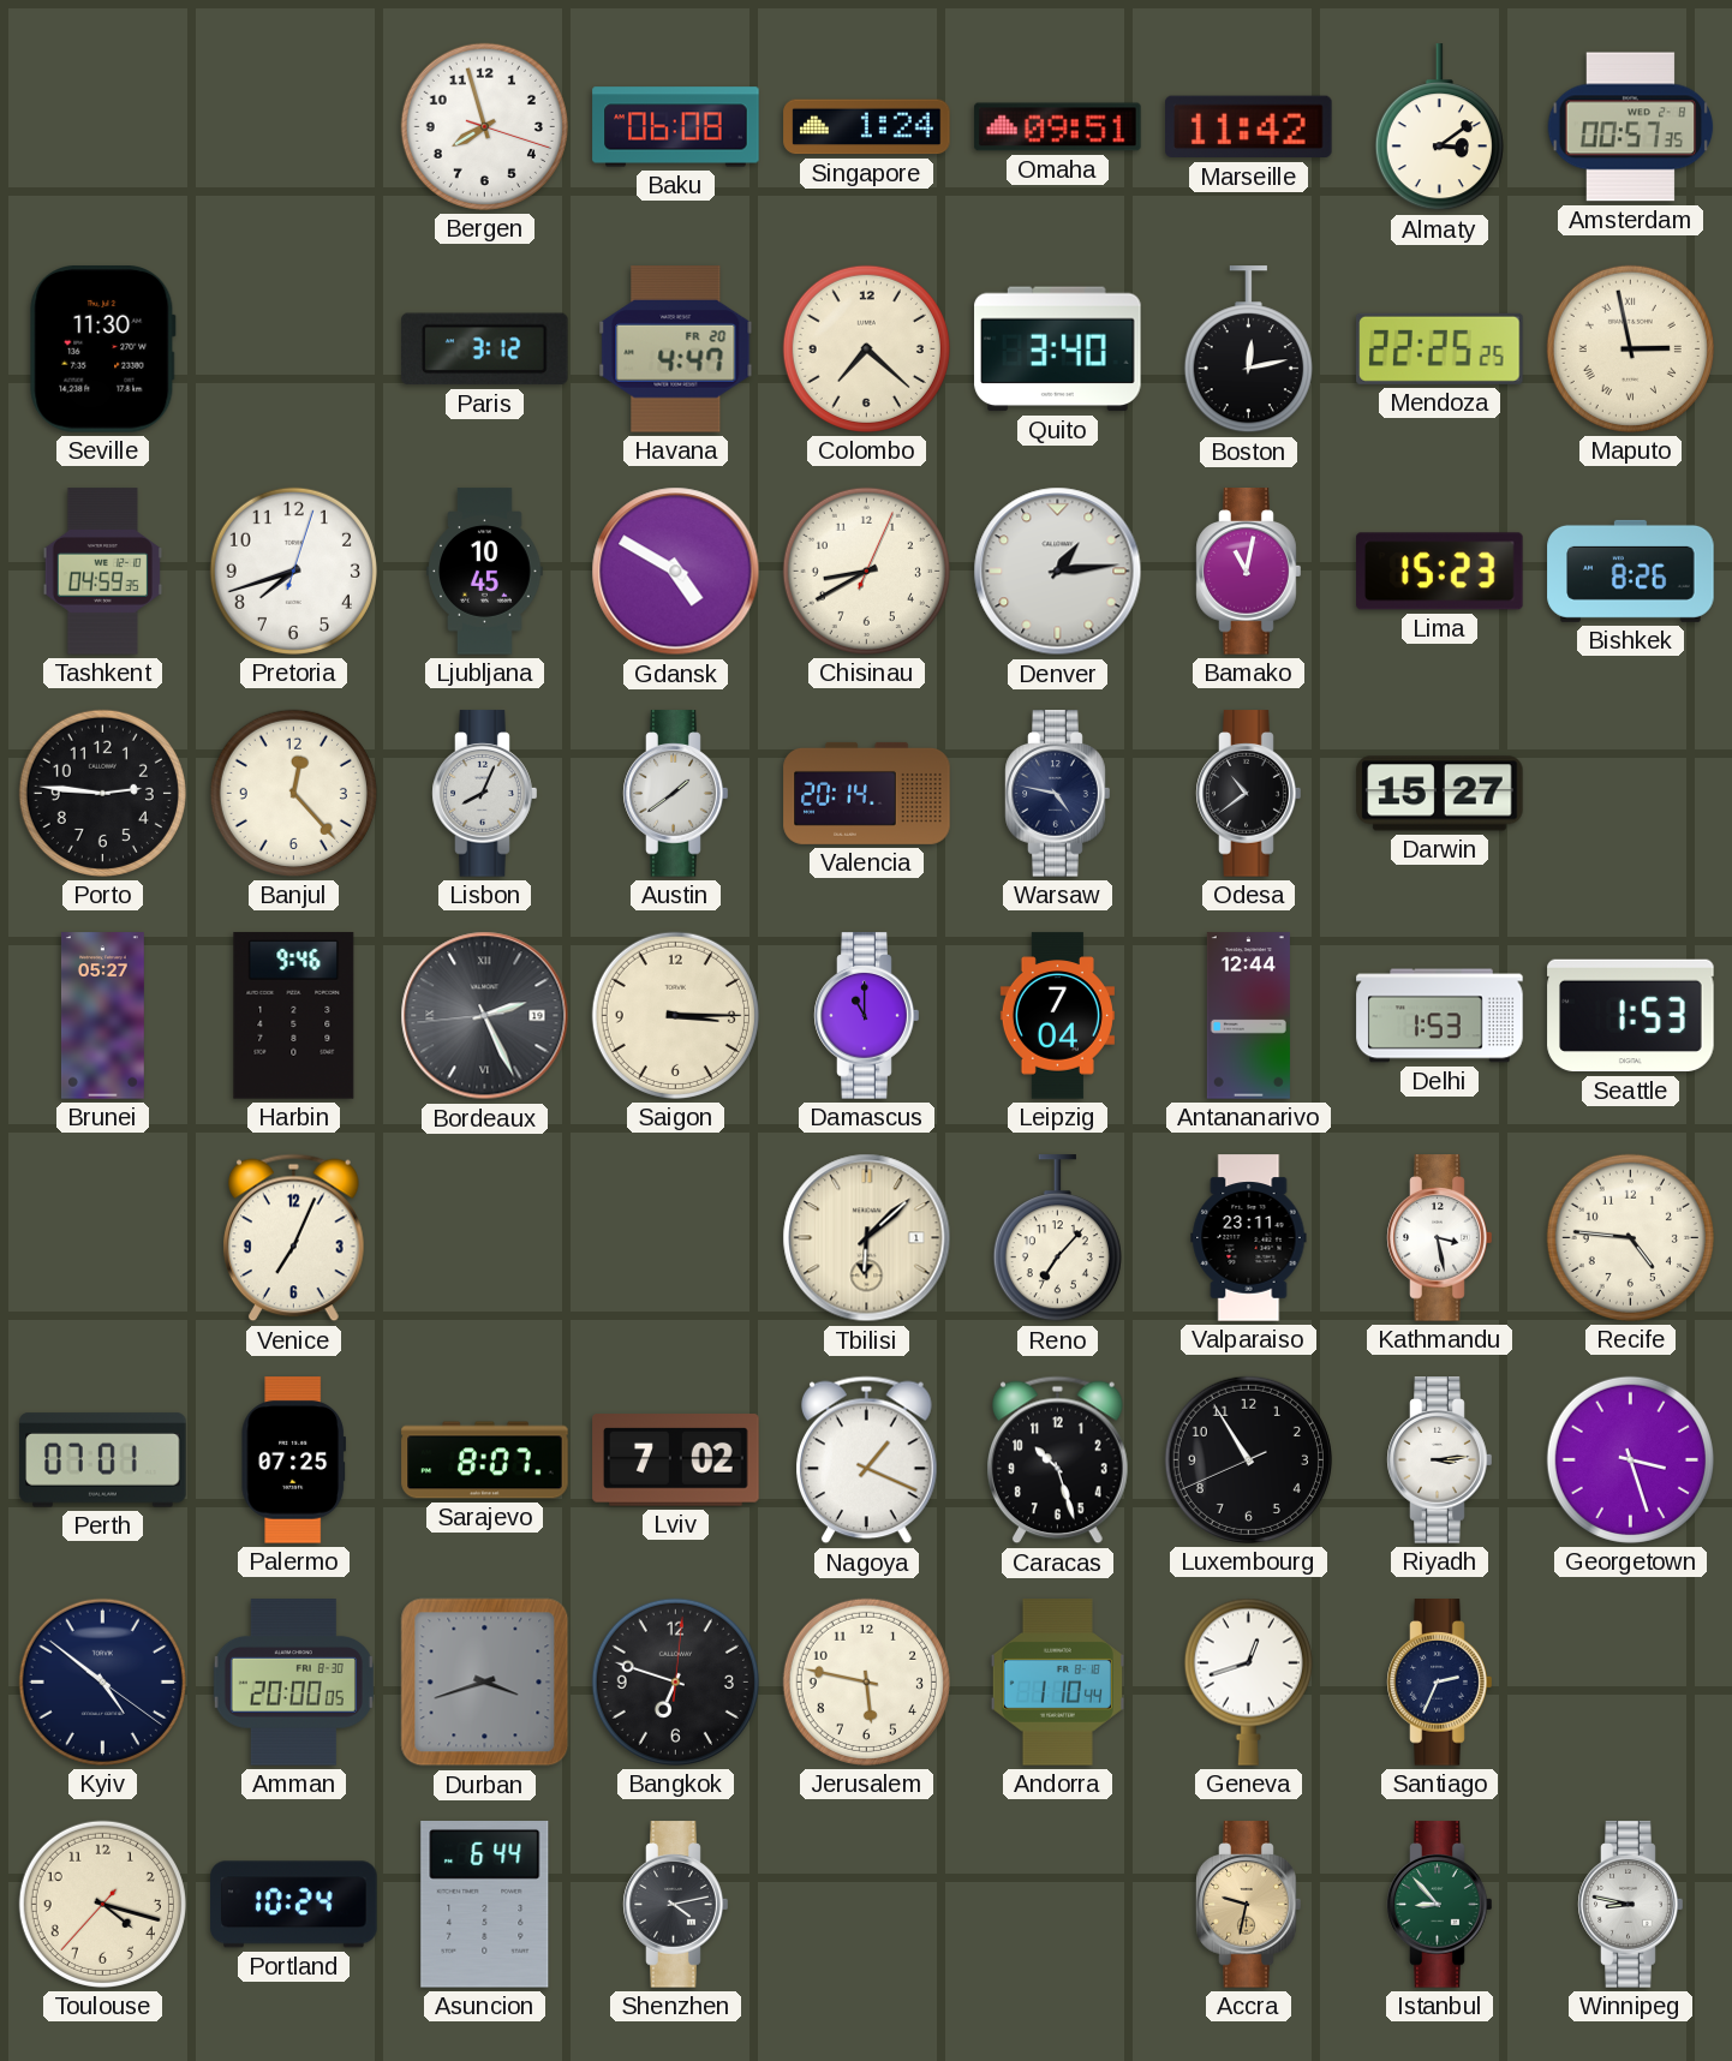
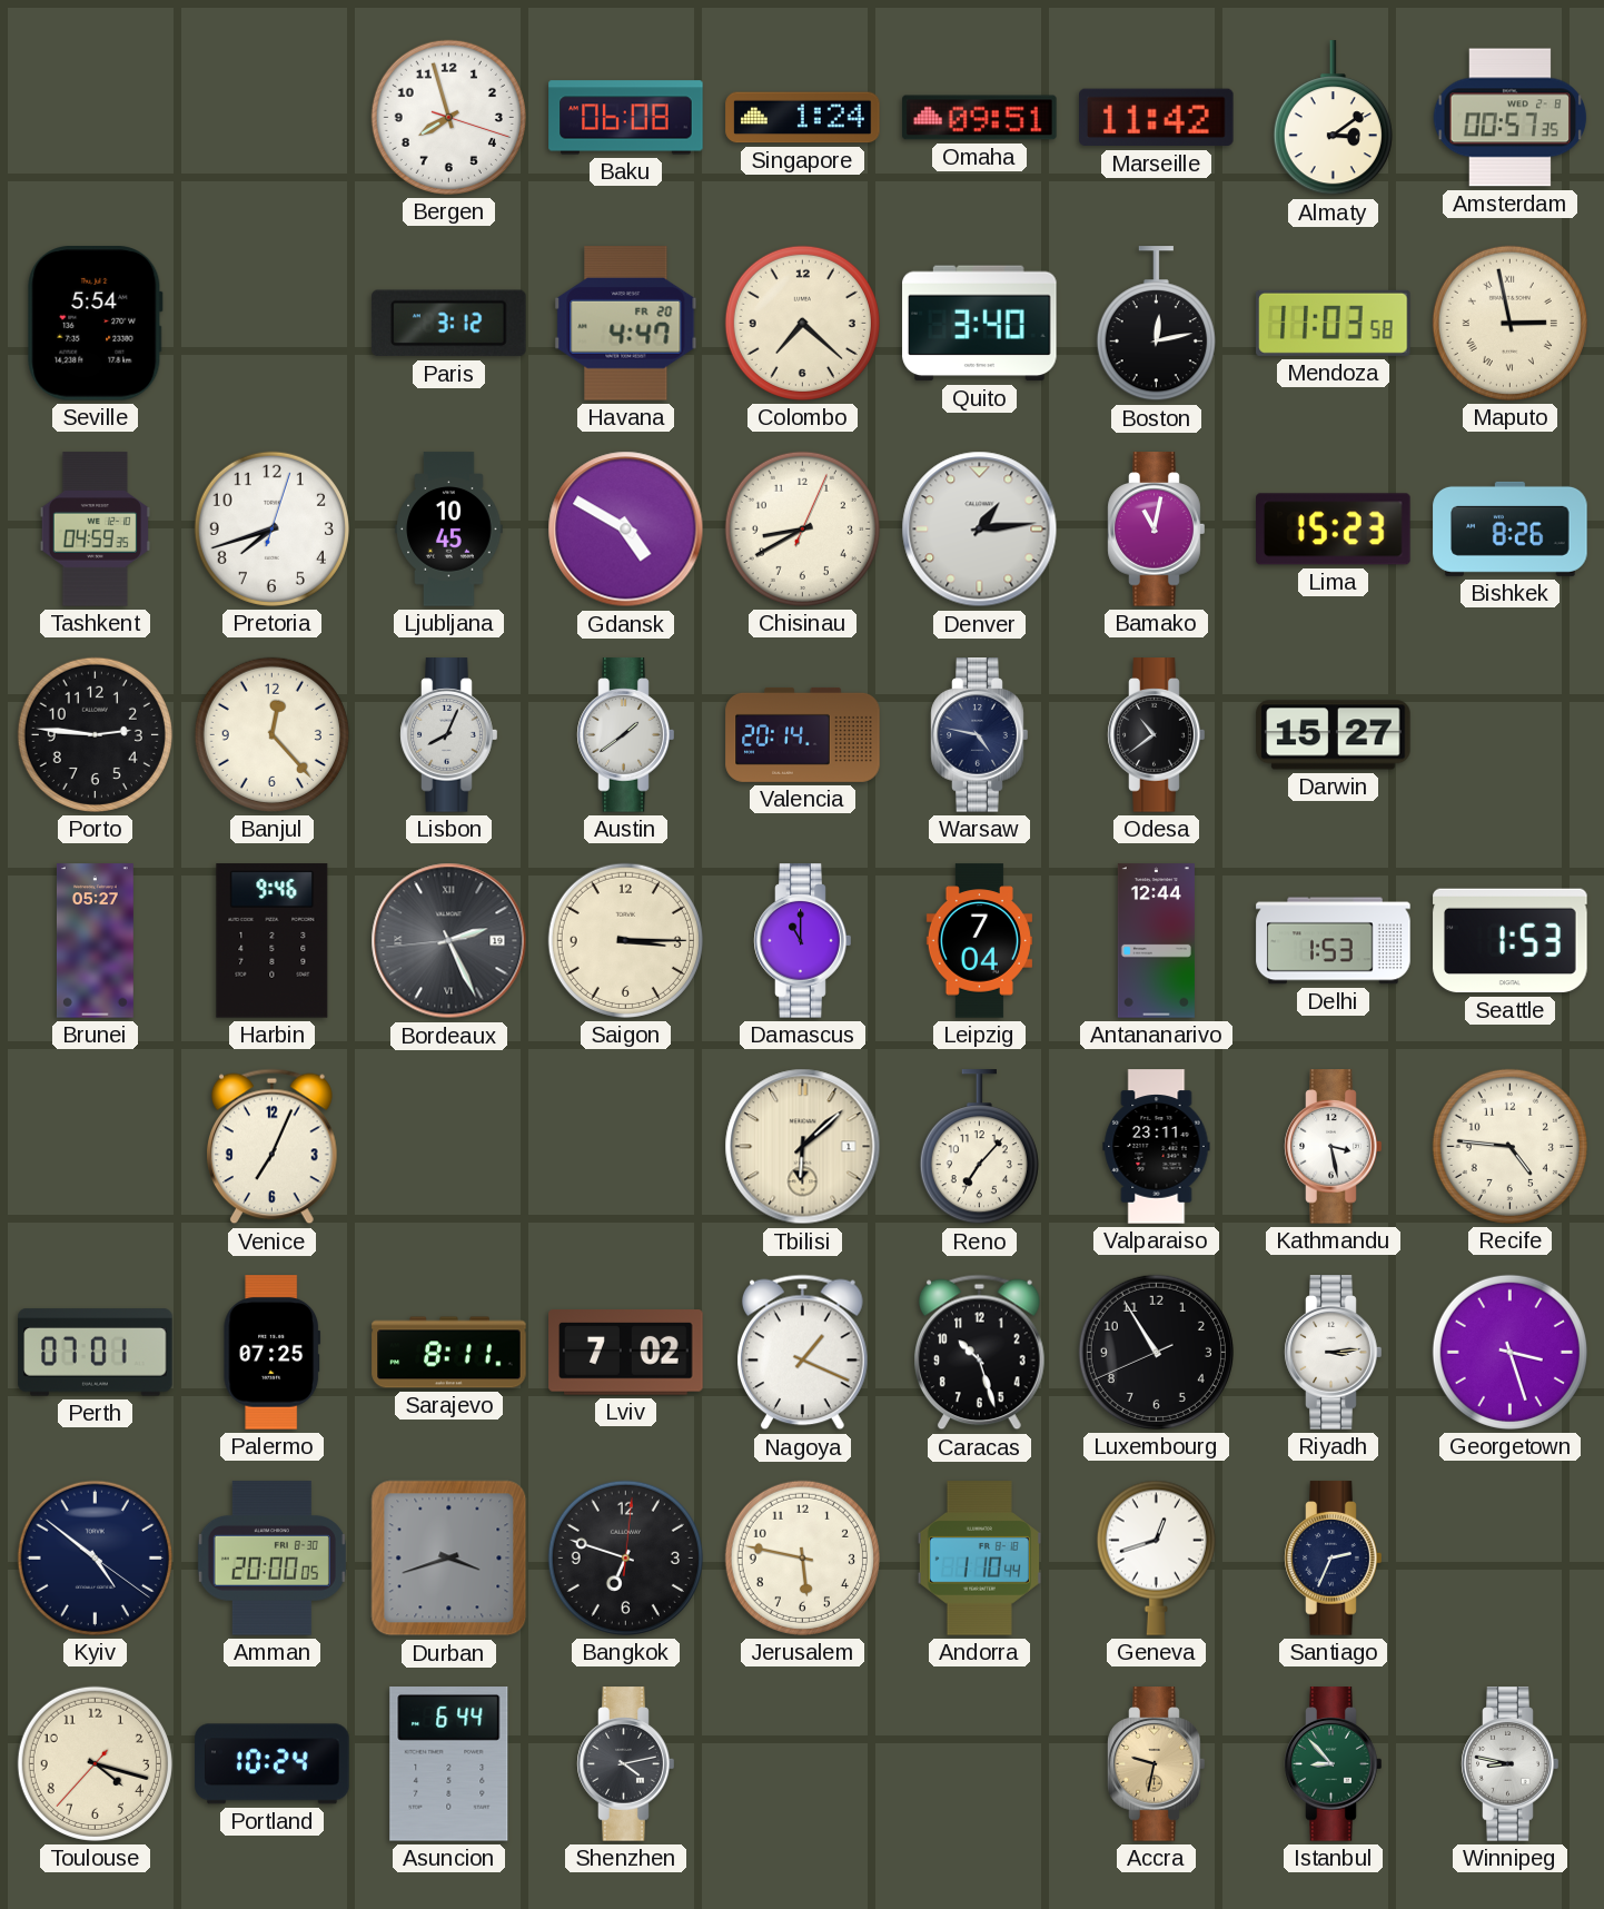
Seville: 11:30 -> 5:54 (96, 324)
Mendoza: 22:25 -> 11:03 (1334, 323)
Sarajevo: 8:07 -> 8:11 (449, 1353)
